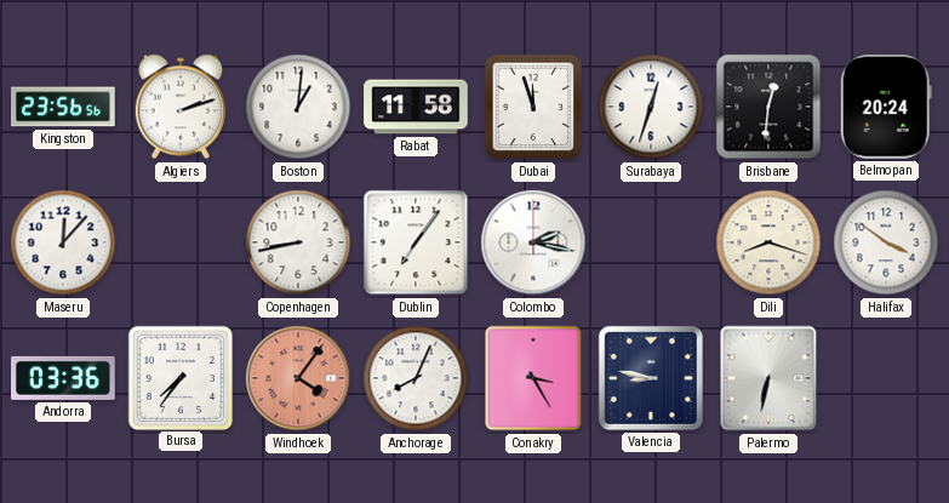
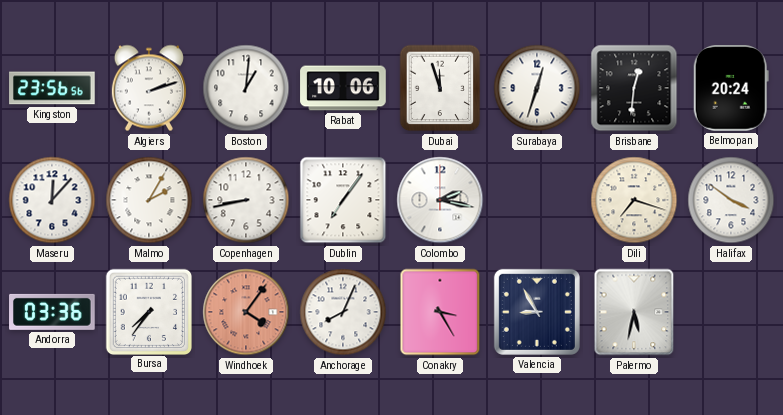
Rabat: 11:58 -> 10:06 (343, 88)
Malmo: none -> 2:05 (149, 200)
Dili: 8:18 -> 7:18 (634, 200)
Valencia: 8:47 -> 8:55 (537, 312)
Palermo: 6:32 -> 5:32 (634, 312)
